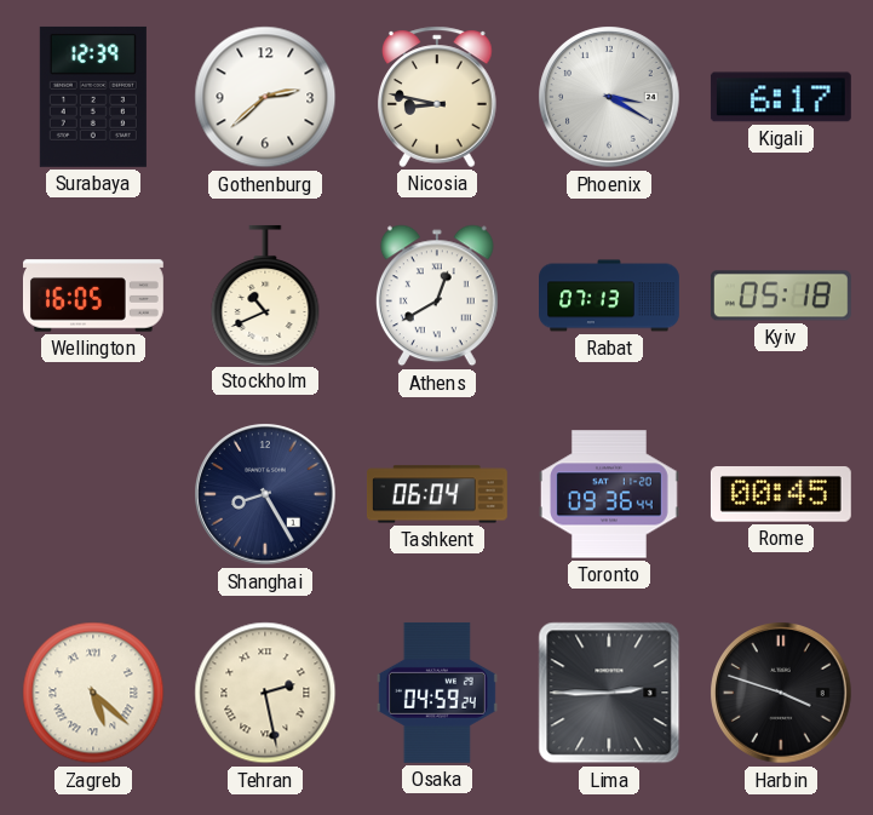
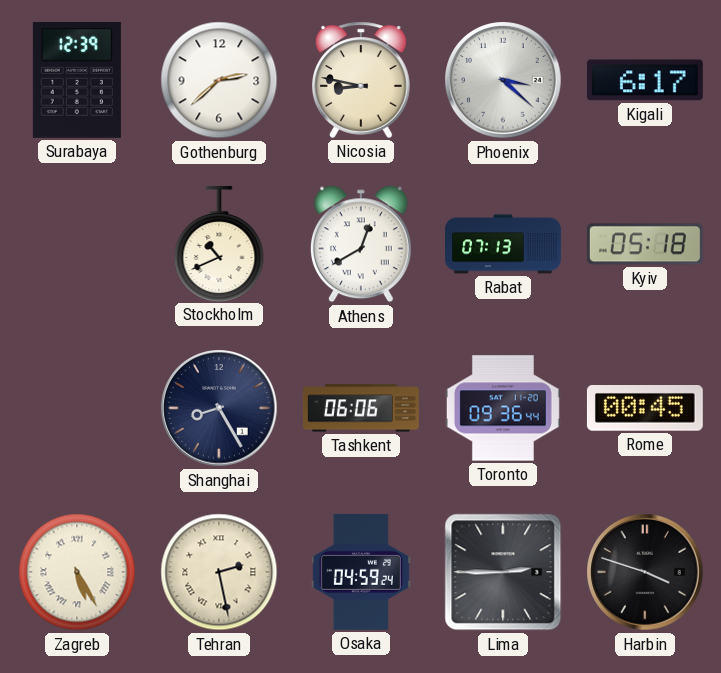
Phoenix: 3:20 -> 3:22 (503, 80)
Wellington: 16:05 -> none (93, 295)
Tashkent: 06:04 -> 06:06 (361, 408)
Zagreb: 5:22 -> 5:25 (77, 572)
